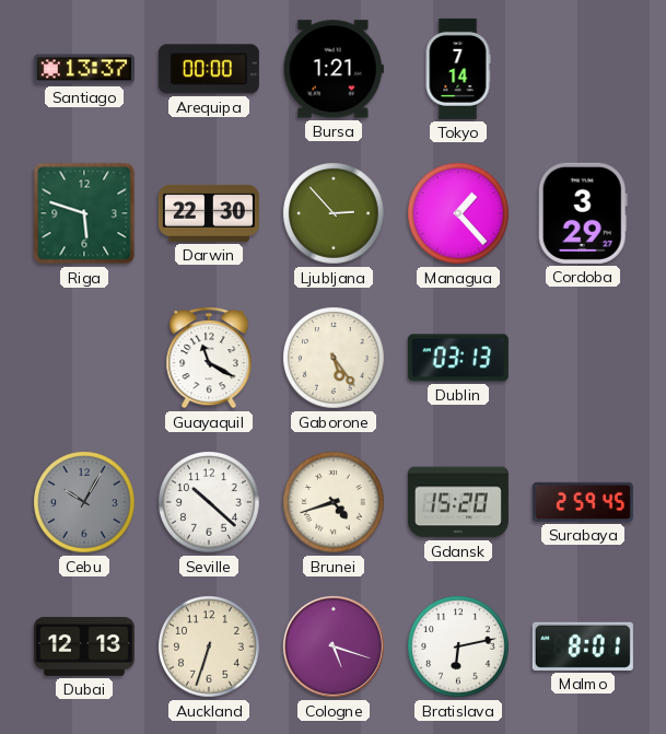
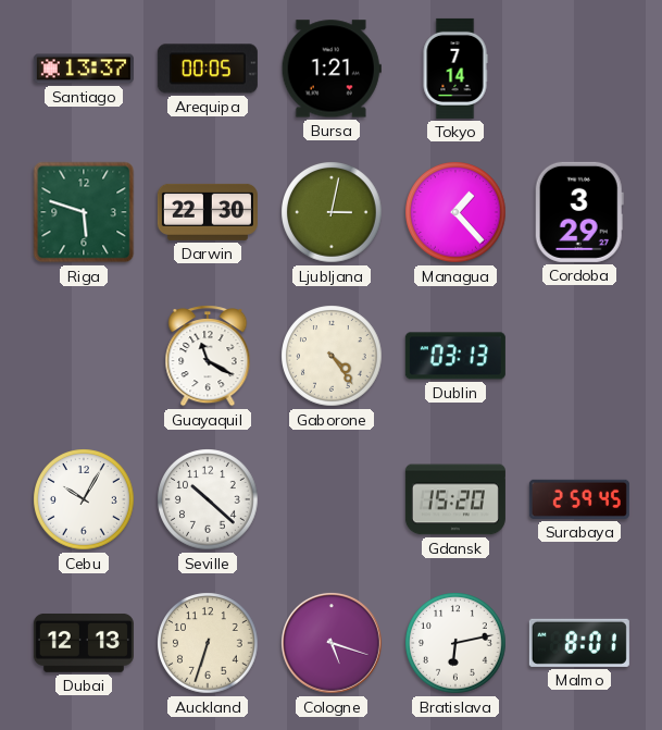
Arequipa: 00:00 -> 00:05 (208, 69)
Ljubljana: 2:53 -> 3:02 (332, 212)
Gaborone: 5:24 -> 4:24 (332, 356)
Cebu dial: grey -> white (84, 499)
Brunei: 4:42 -> none (334, 502)
